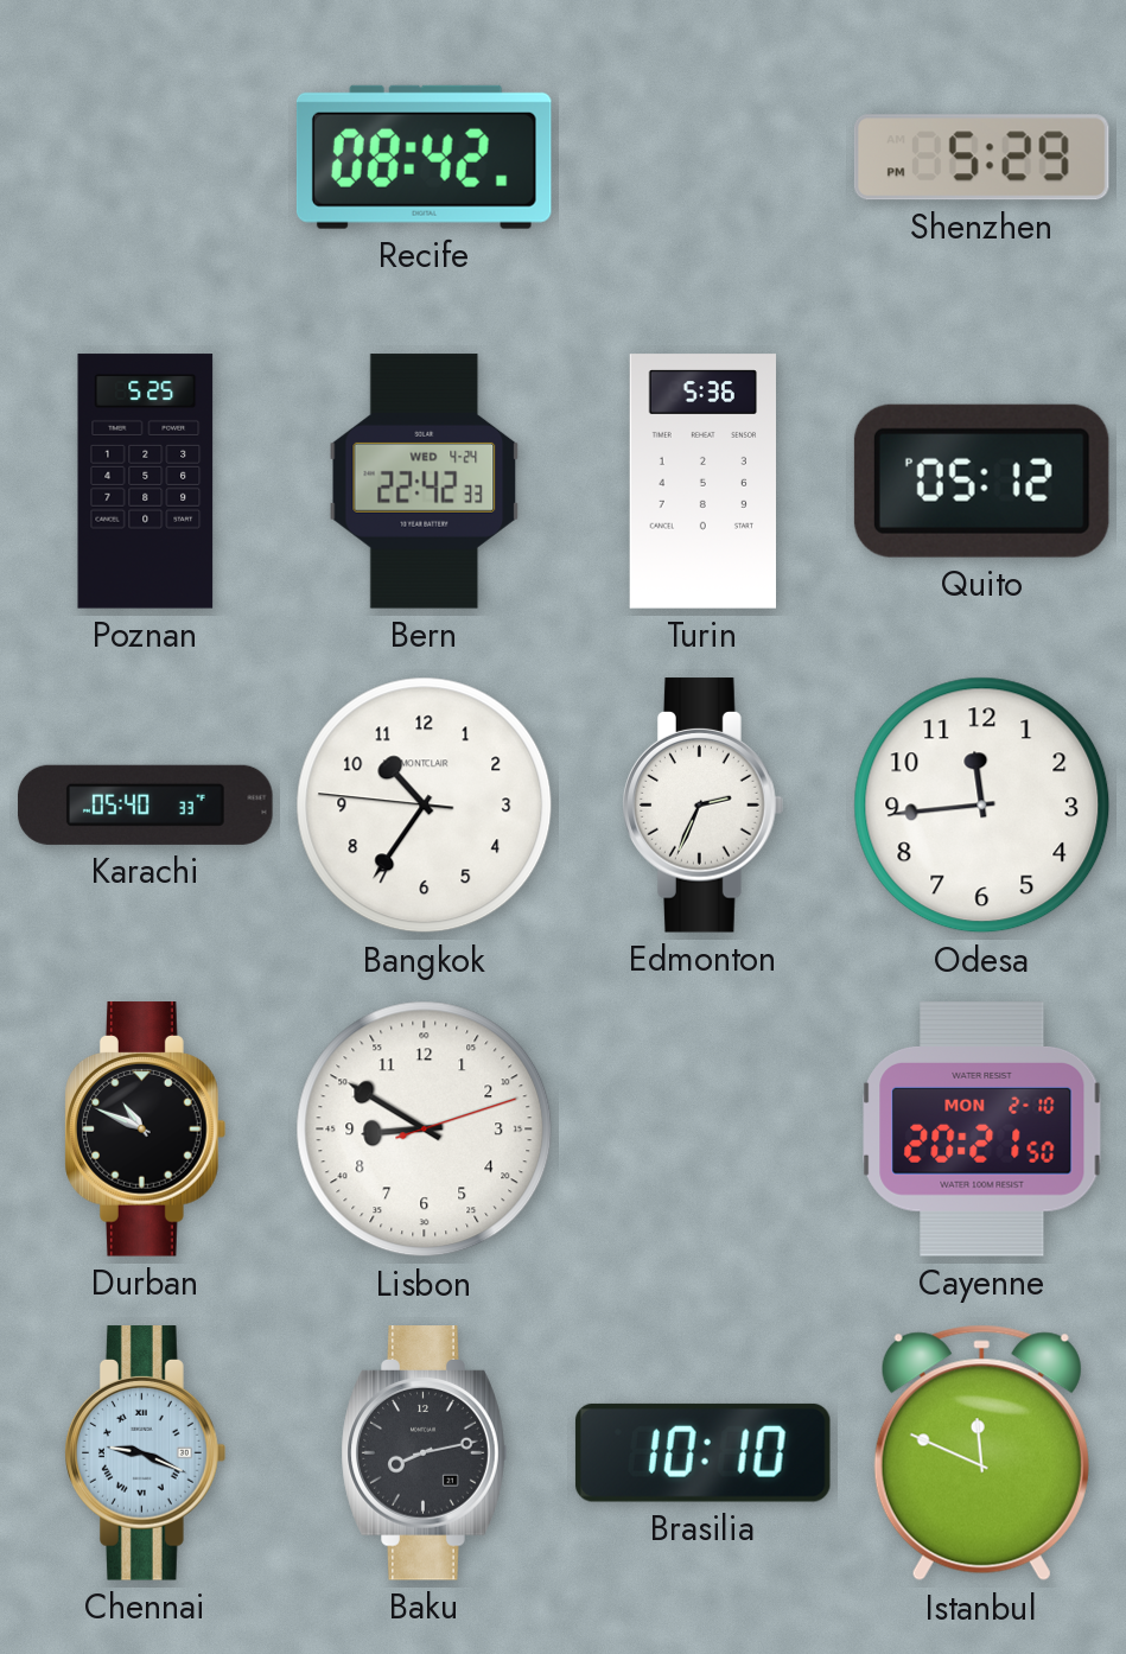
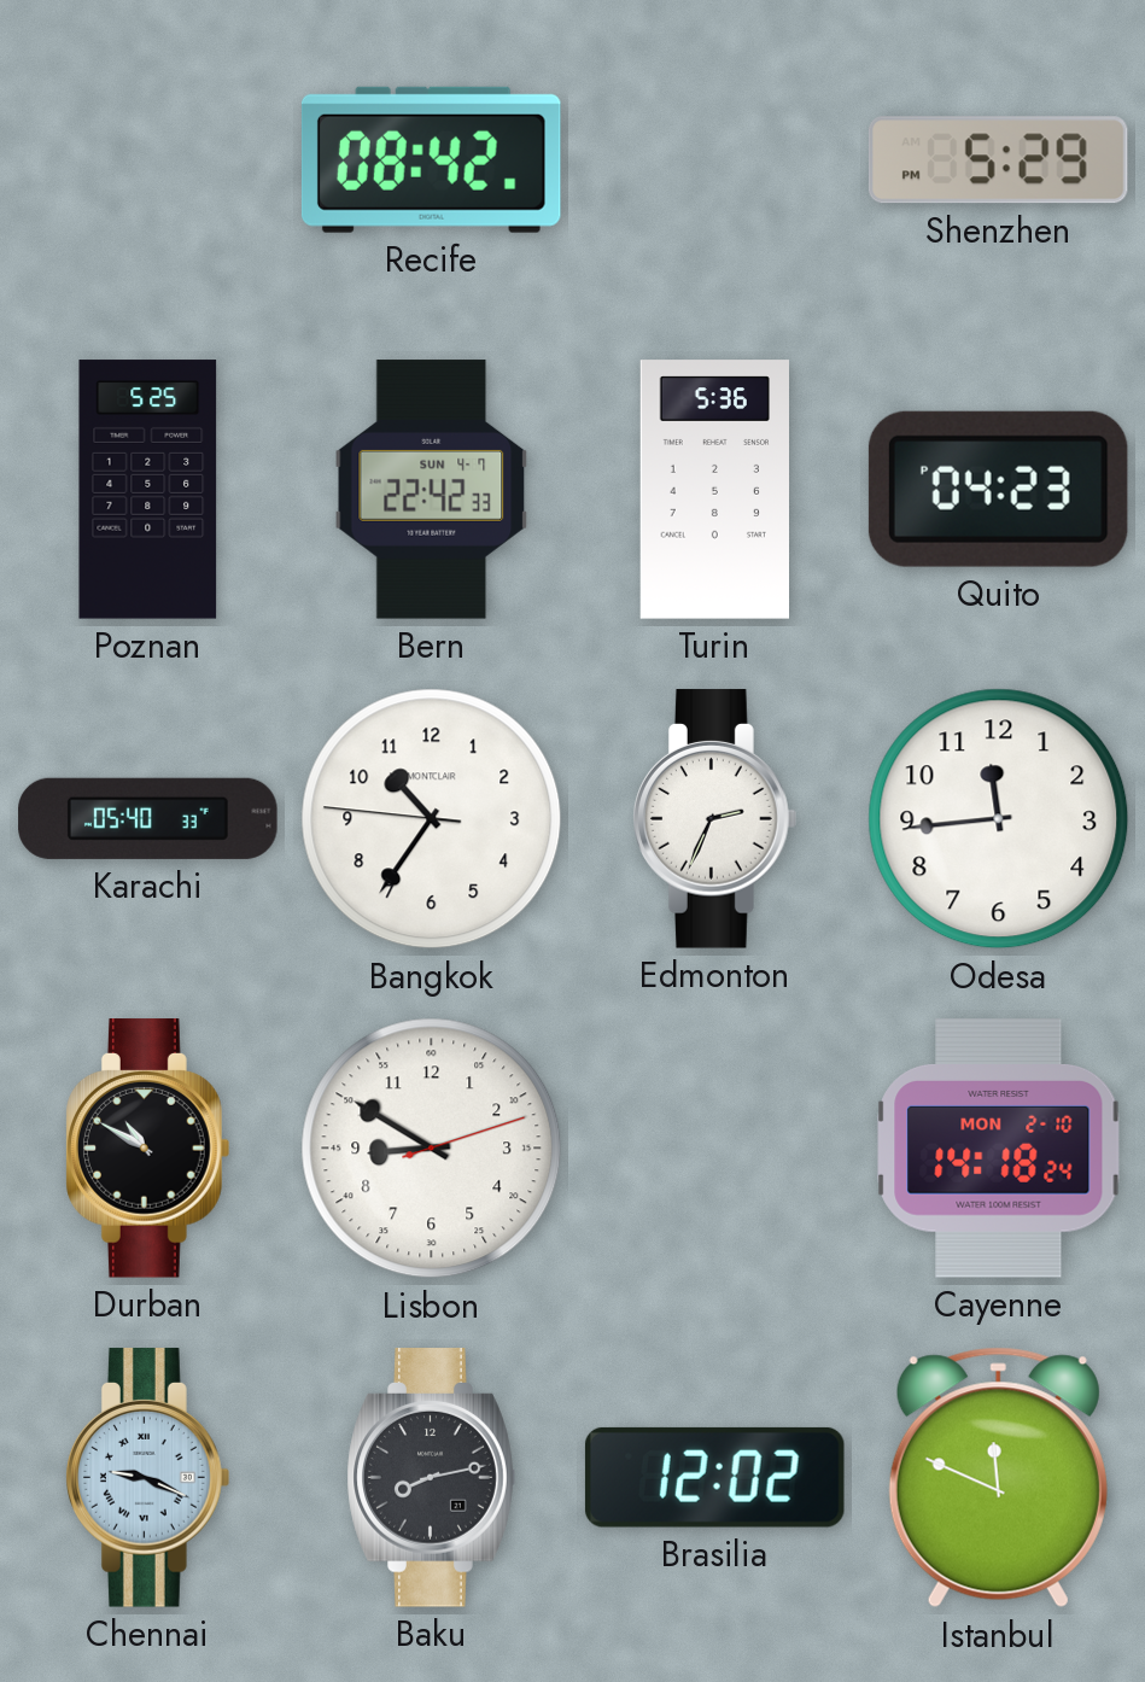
Bern date: WED 4-24 -> SUN 4-7 (432, 490)
Quito: 05:12 -> 04:23 (998, 489)
Durban: 10:49 -> 10:50 (148, 1149)
Cayenne: 20:21 -> 14:18 (999, 1149)
Brasilia: 10:10 -> 12:02 (714, 1477)
